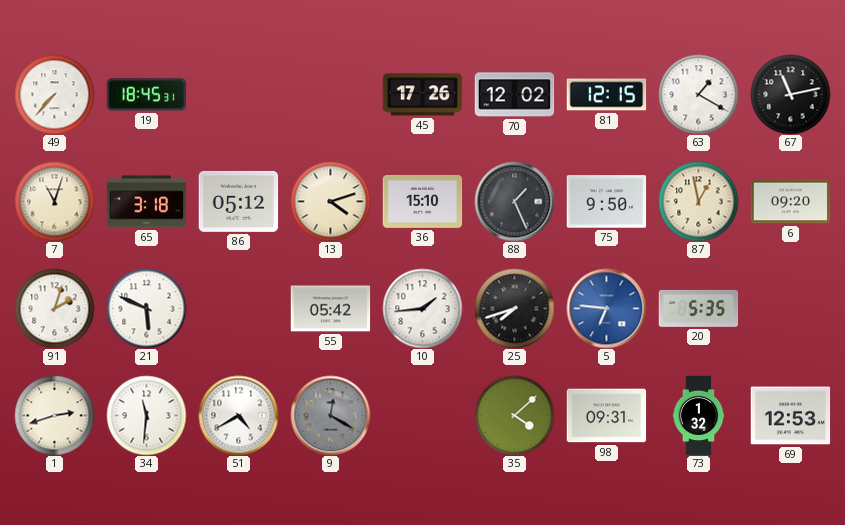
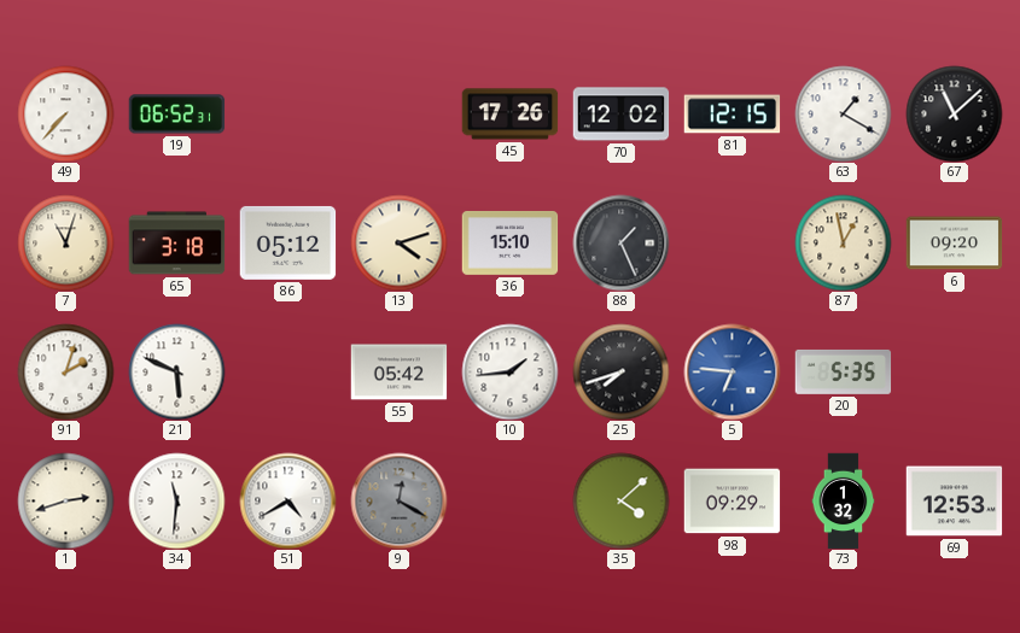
19: 18:45 -> 06:52 (176, 115)
67: 11:13 -> 11:08 (954, 113)
75: 9:50 -> none (606, 202)
98: 09:31 -> 09:29 (732, 502)
